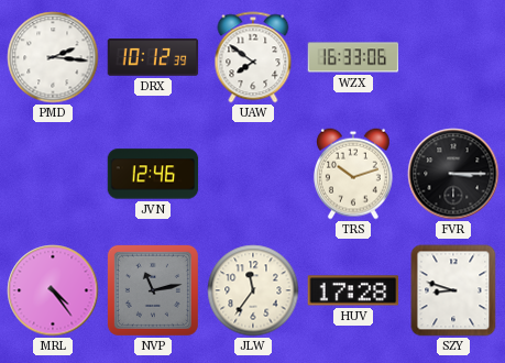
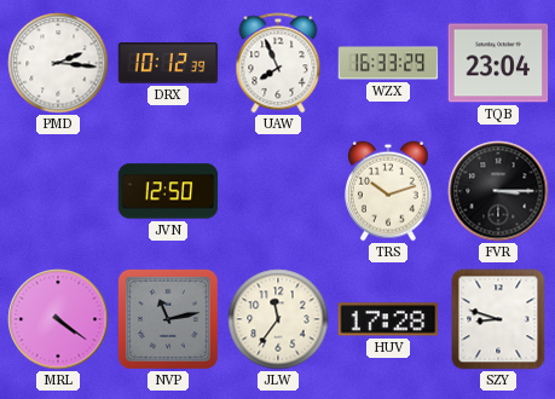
UAW: 7:51 -> 7:56 (278, 63)
WZX: 16:33:06 -> 16:33:29 (388, 63)
TQB: none -> 23:04 (498, 63)
JVN: 12:46 -> 12:50 (168, 191)
MRL: 4:24 -> 4:21 (58, 319)
